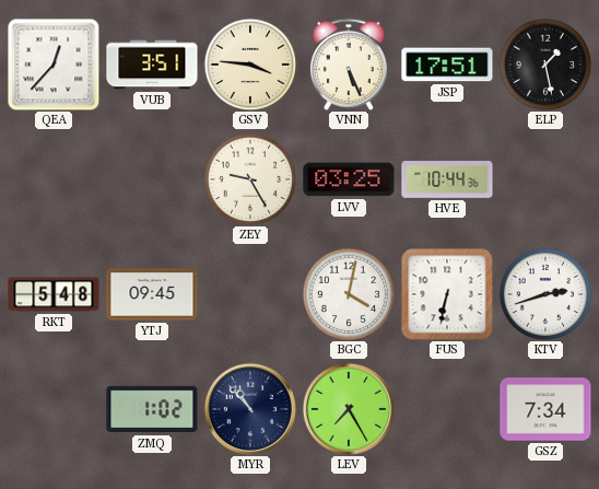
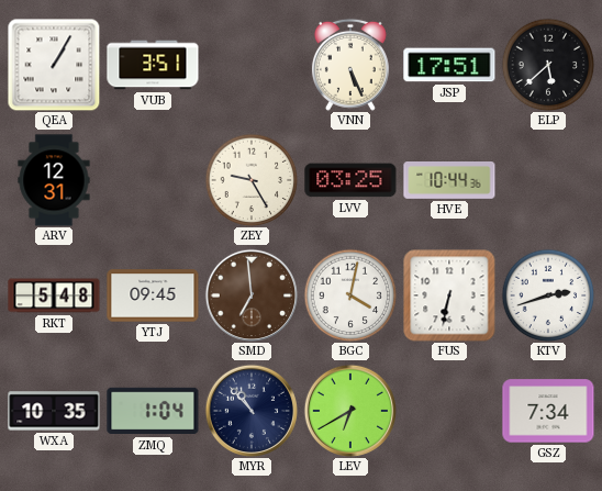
QEA: 12:37 -> 1:05 (54, 65)
GSV: 3:46 -> none (250, 65)
ELP: 1:28 -> 5:38 (548, 65)
ARV: none -> 12:31 (54, 180)
SMD: none -> 6:59 (250, 294)
WXA: none -> 10:35 (54, 411)
ZMQ: 1:02 -> 1:04 (153, 411)
LEV: 7:25 -> 6:40 (349, 410)
